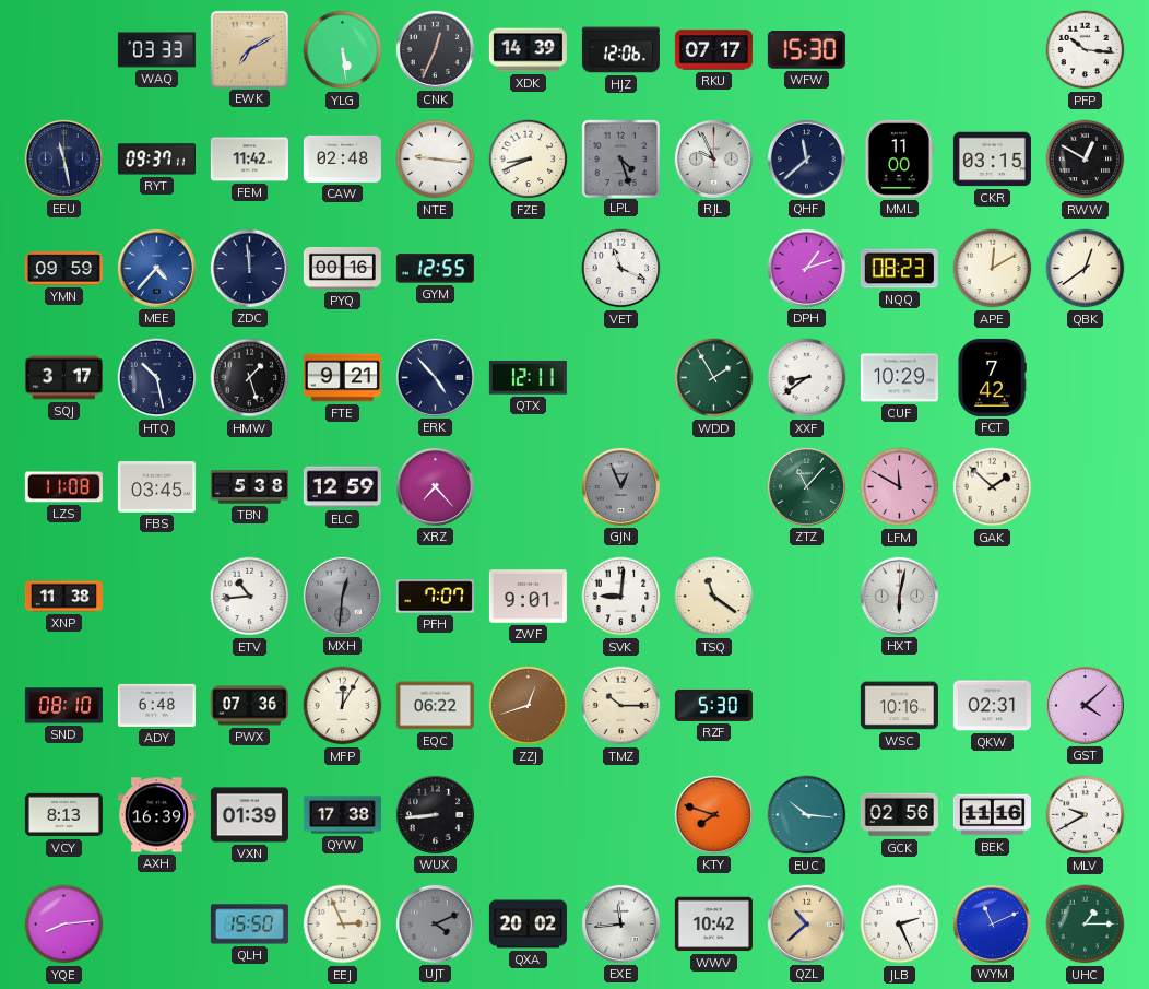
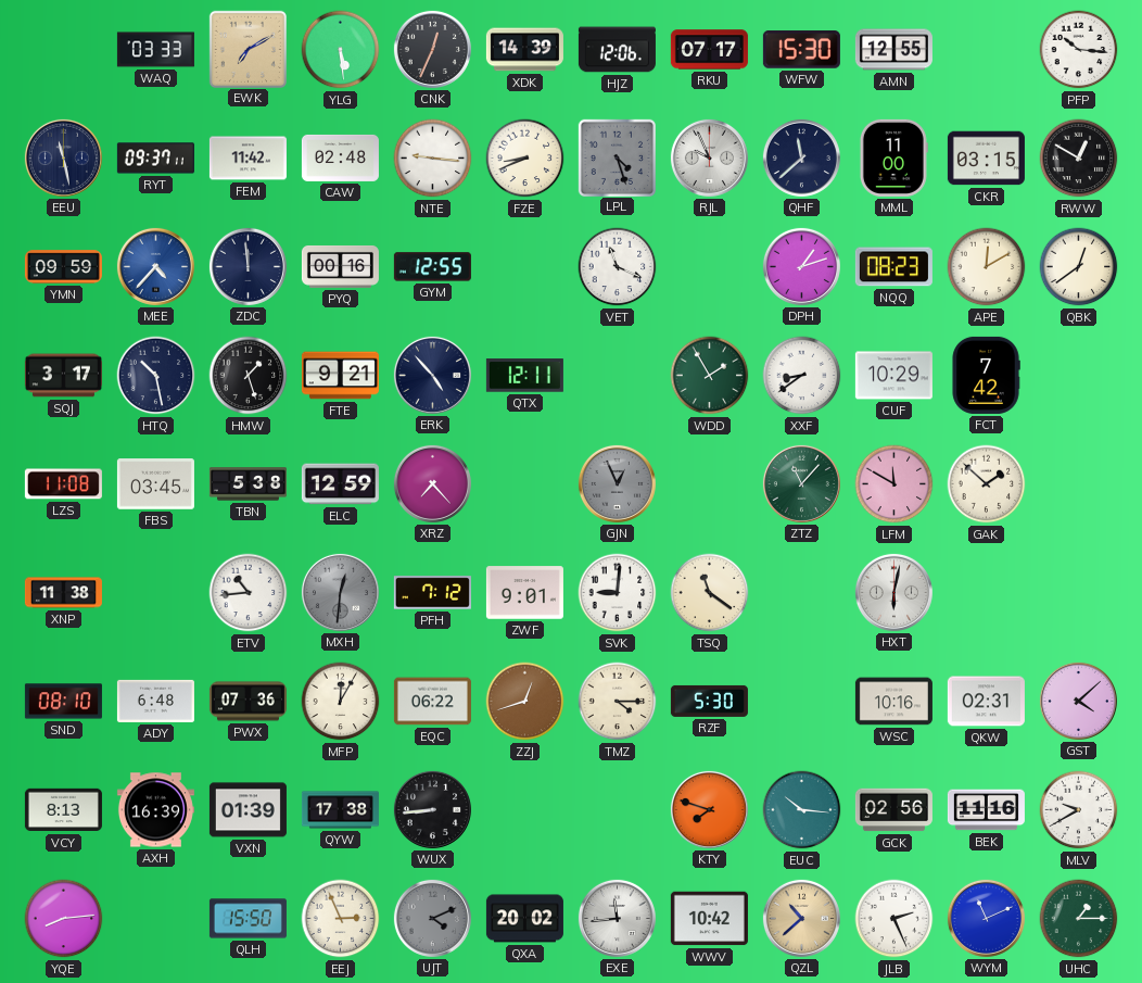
AMN: none -> 12:55 (893, 50)
PFH: 7:07 -> 7:12 (432, 593)
TMZ: 10:15 -> 4:15 (618, 702)
